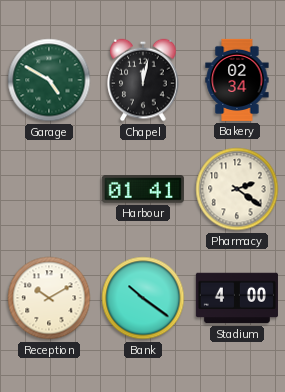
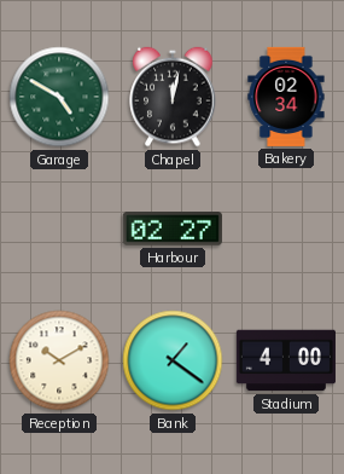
Harbour: 01:41 -> 02:27 (173, 230)
Pharmacy: 2:21 -> none (237, 189)
Bank: 10:21 -> 1:21 (173, 360)
